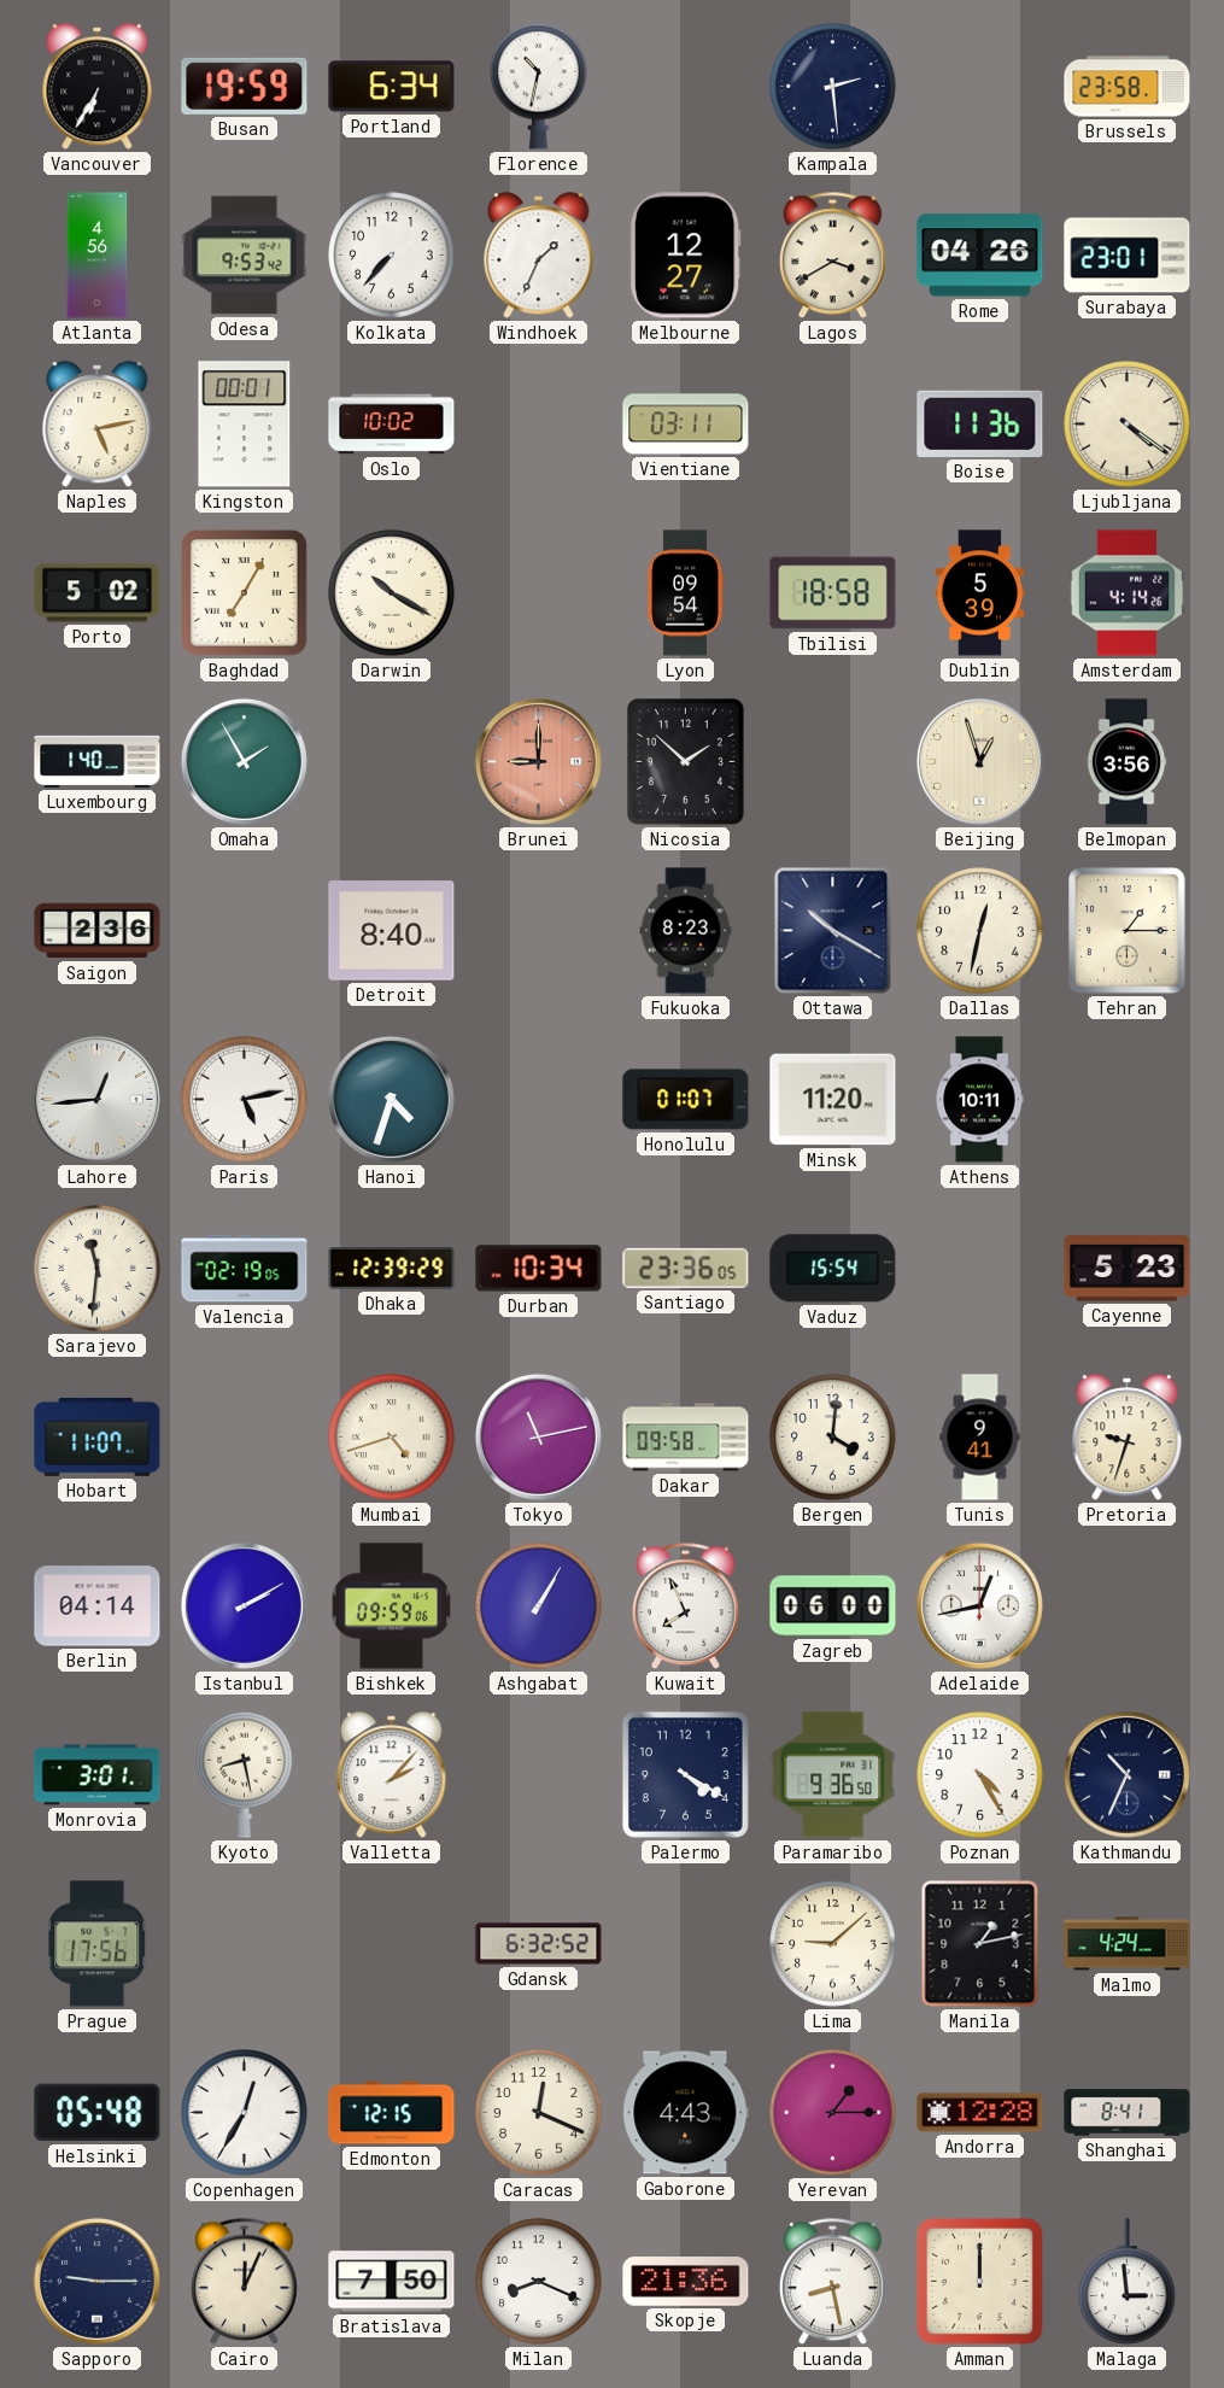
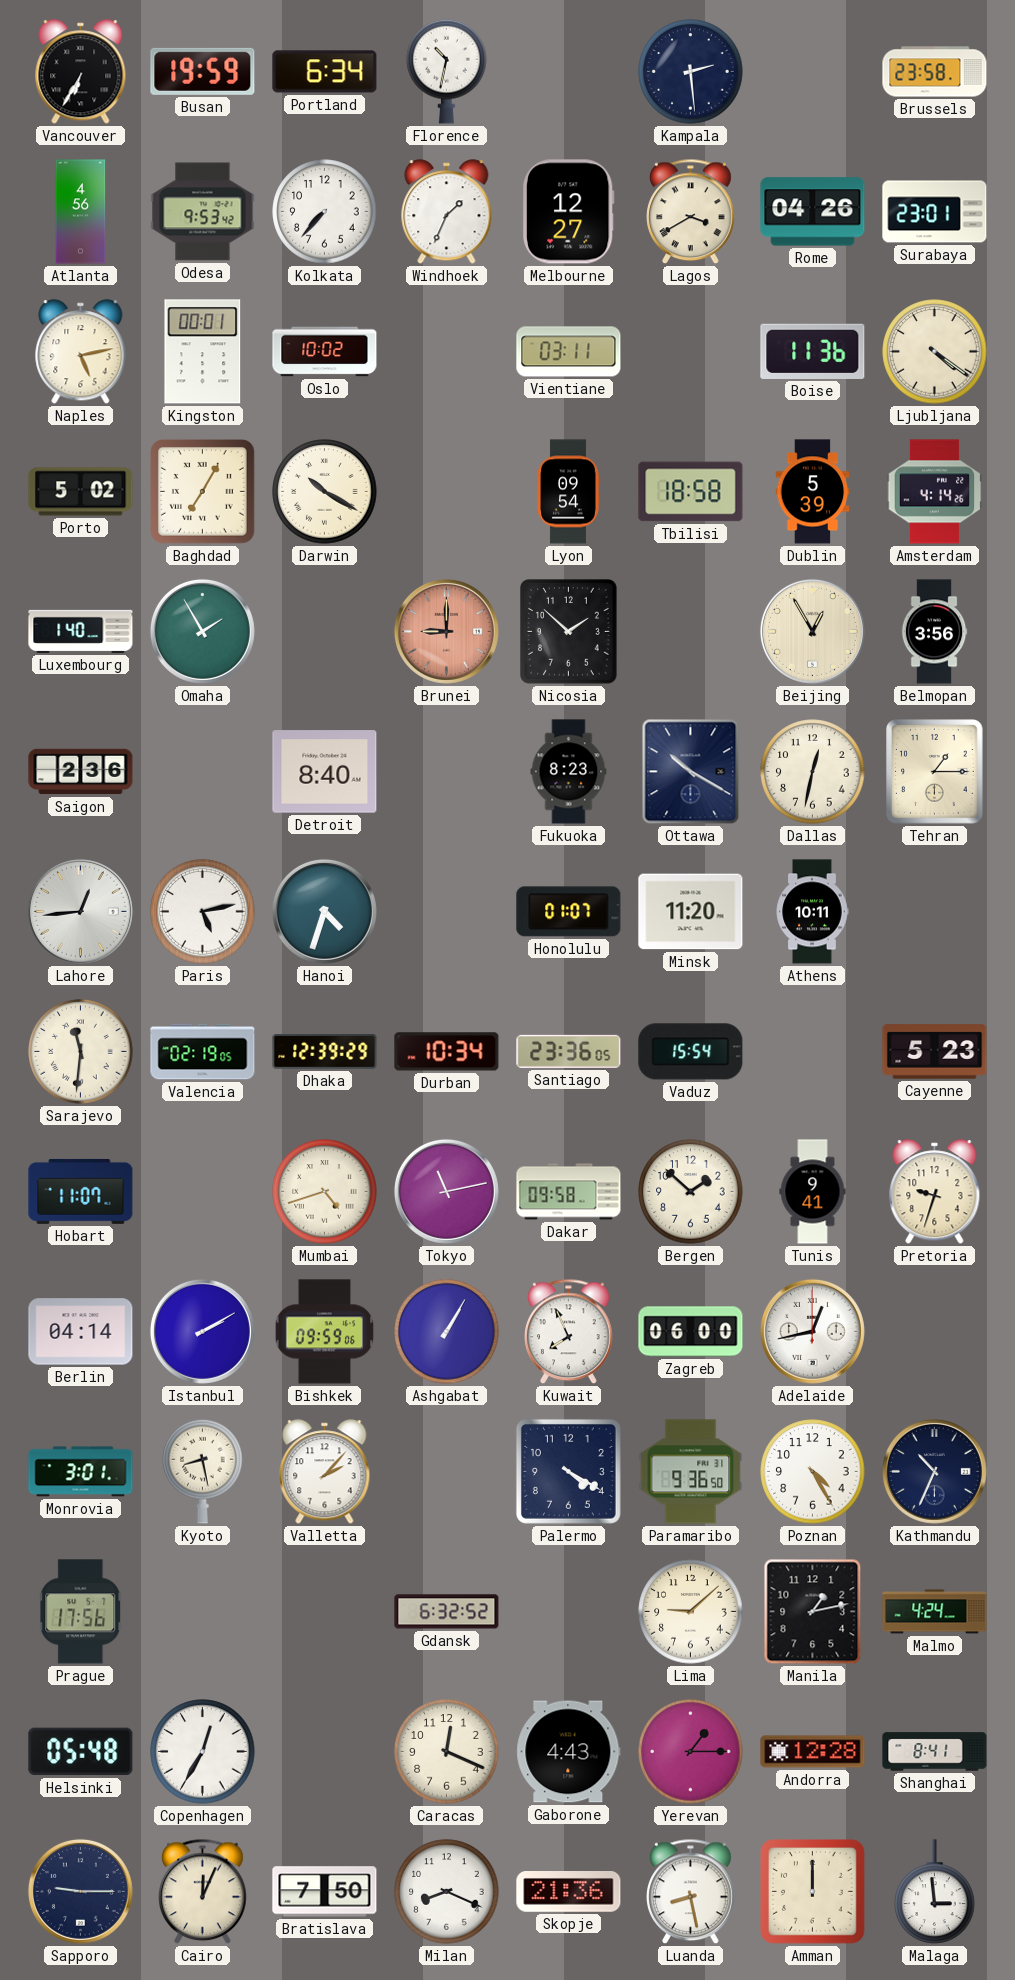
Beijing: 12:57 -> 12:55 (812, 631)
Bergen: 4:01 -> 1:52 (691, 1192)
Edmonton: 12:15 -> none (392, 2113)
